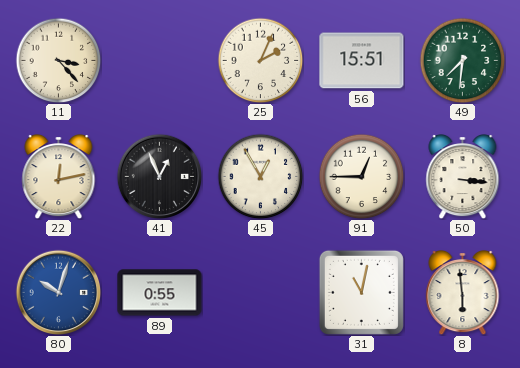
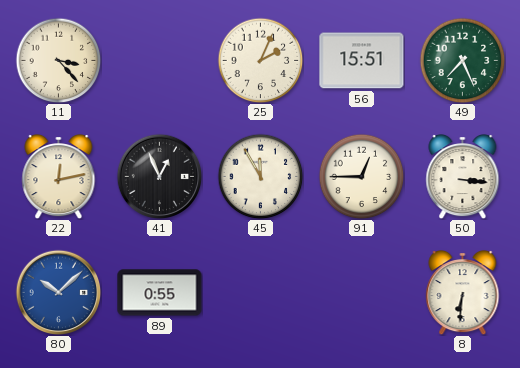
49: 7:31 -> 7:26 (462, 60)
45: 12:55 -> 11:55 (260, 176)
80: 10:03 -> 10:08 (58, 292)
31: 11:02 -> none (361, 292)
8: 5:59 -> 6:31 (463, 293)
